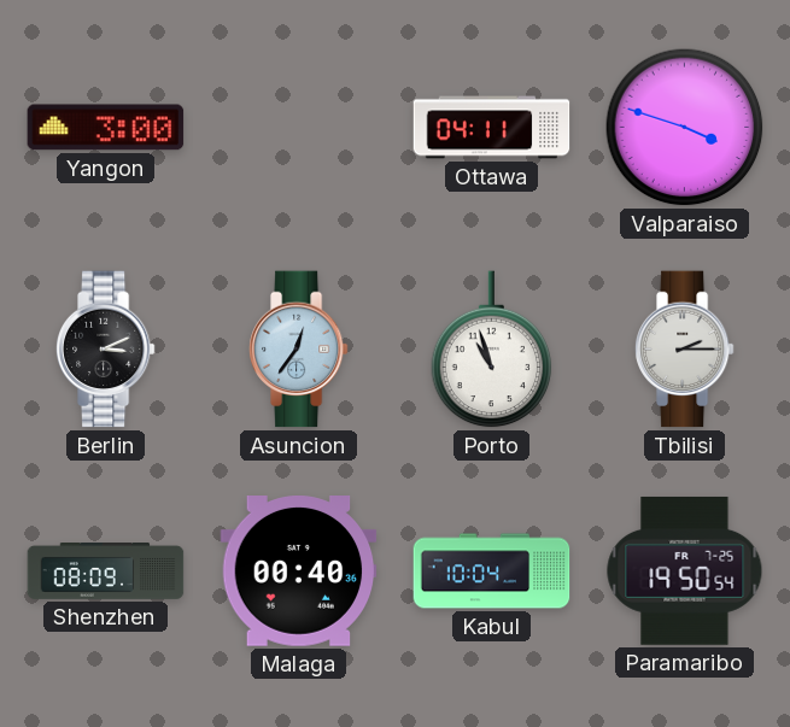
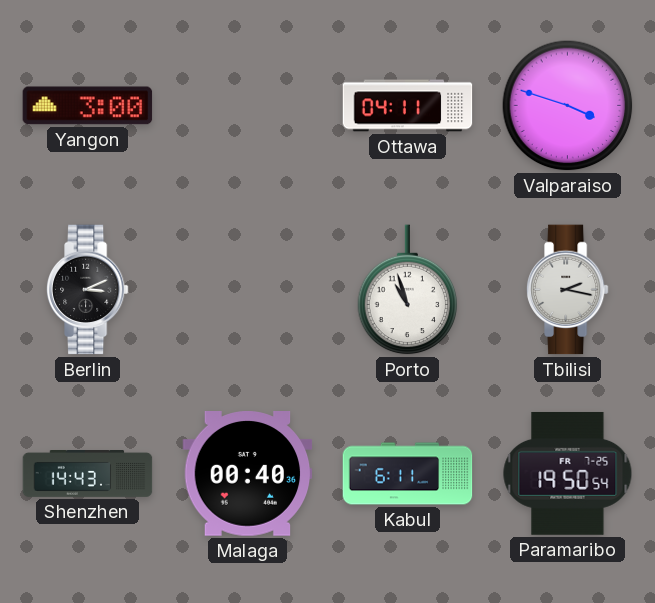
Asuncion: 12:36 -> none (298, 350)
Tbilisi: 2:15 -> 2:17 (567, 290)
Shenzhen: 08:09 -> 14:43 (88, 474)
Kabul: 10:04 -> 6:11 (408, 474)
